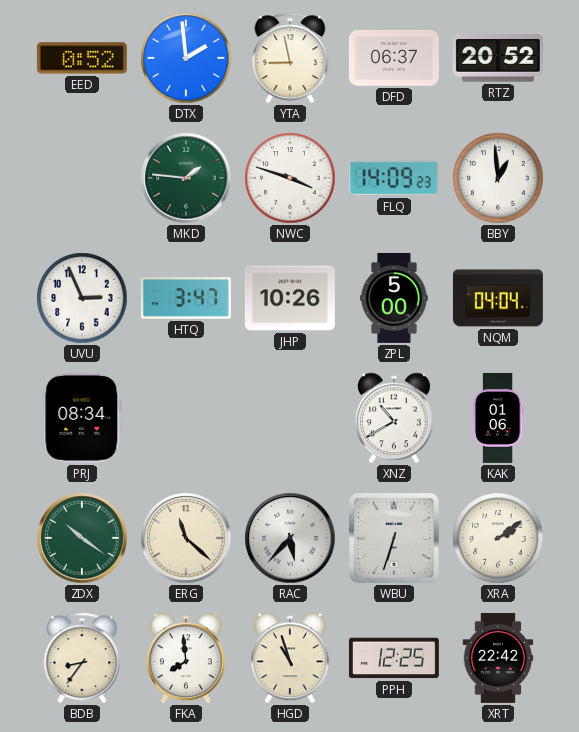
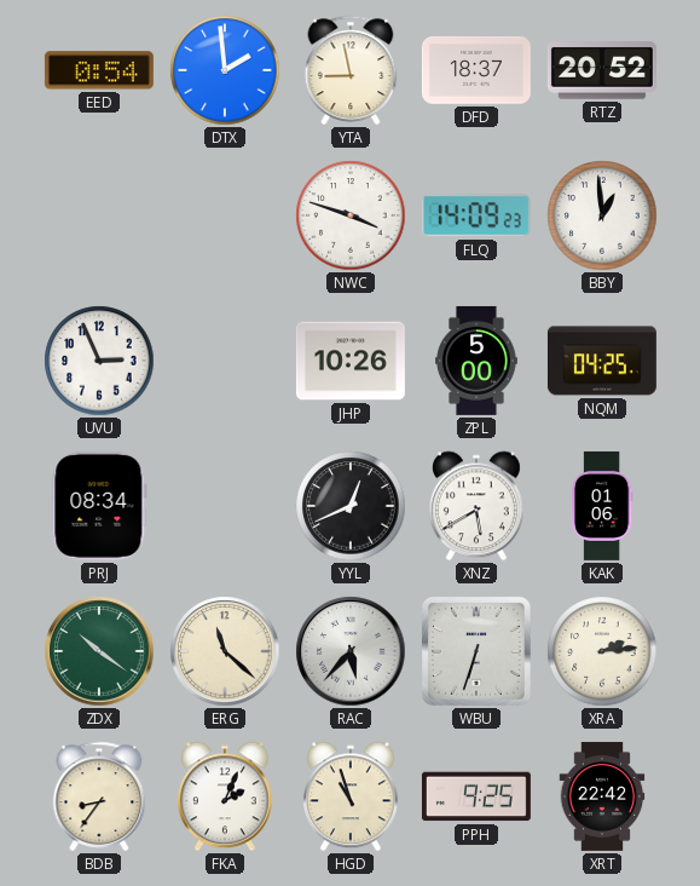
EED: 0:52 -> 0:54 (99, 70)
DFD: 06:37 -> 18:37 (476, 70)
MKD: 1:46 -> none (186, 178)
HTQ: 3:47 -> none (186, 298)
NQM: 04:04 -> 04:25 (602, 361)
YYL: none -> 12:41 (351, 506)
XNZ: 10:40 -> 5:40 (476, 506)
XRA: 2:09 -> 2:14 (602, 651)
FKA: 7:59 -> 2:04 (225, 796)
PPH: 12:25 -> 9:25 (476, 796)
